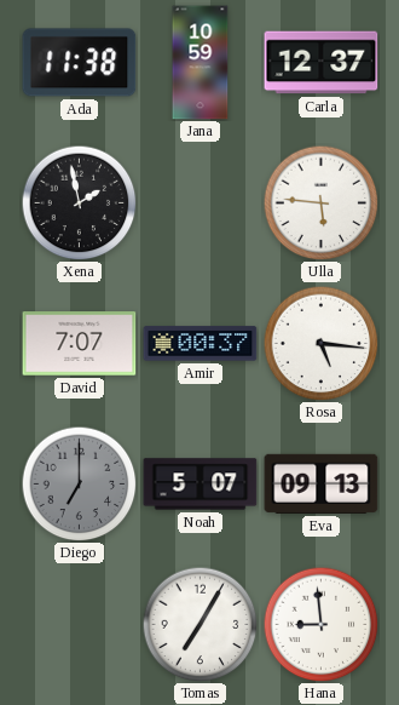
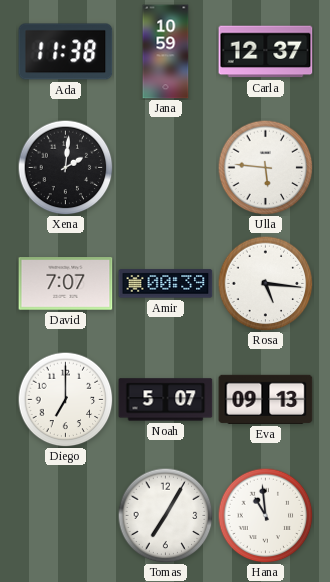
Xena: 1:58 -> 2:01 (65, 167)
Amir: 00:37 -> 00:39 (166, 284)
Diego dial: grey -> white (65, 399)
Hana: 8:59 -> 10:59 (265, 515)
